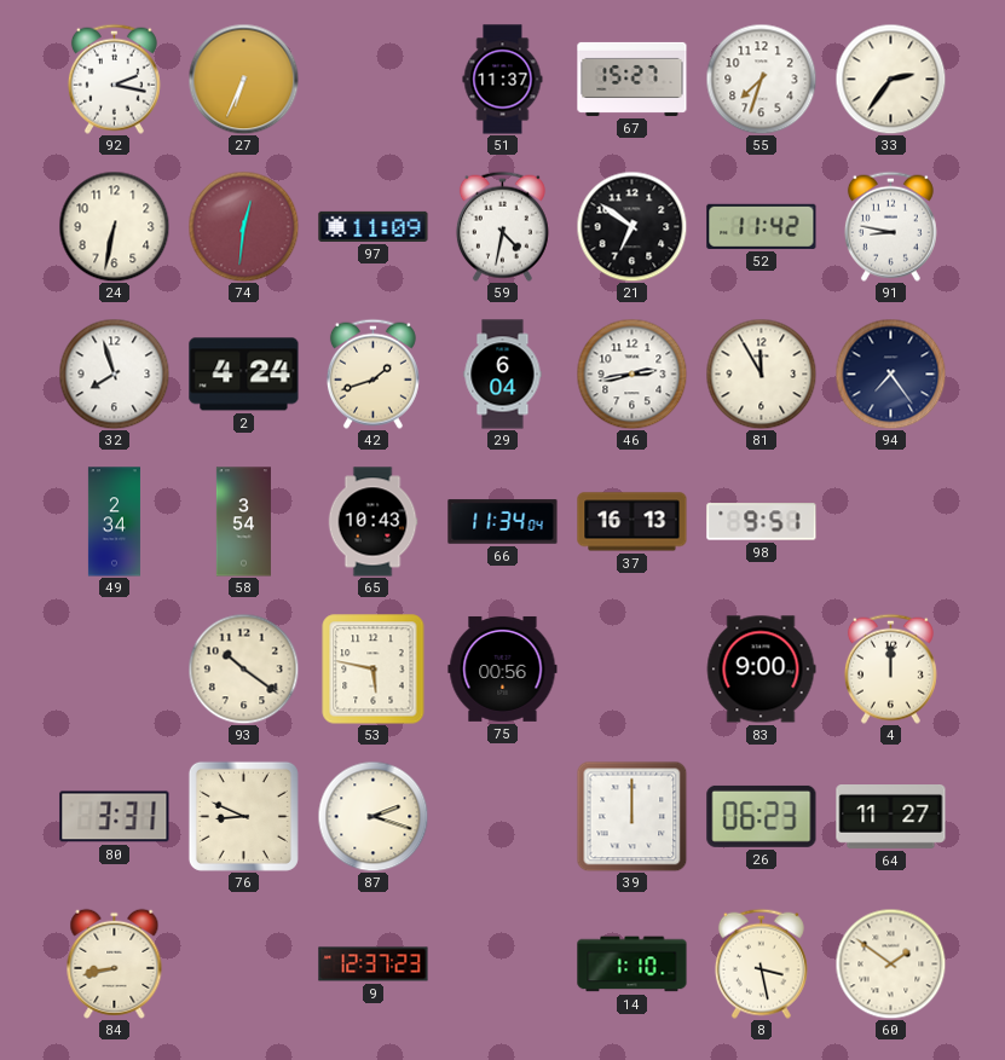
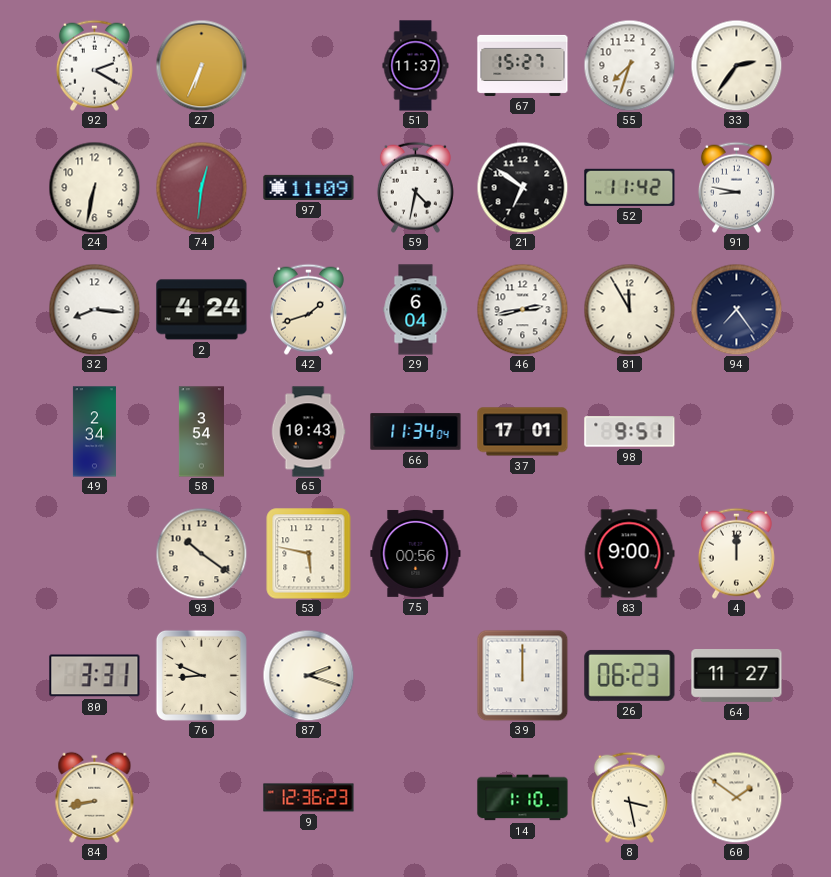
92: 2:17 -> 2:20 (94, 65)
32: 7:57 -> 8:16 (94, 309)
37: 16:13 -> 17:01 (523, 432)
9: 12:37 -> 12:36 (309, 798)
